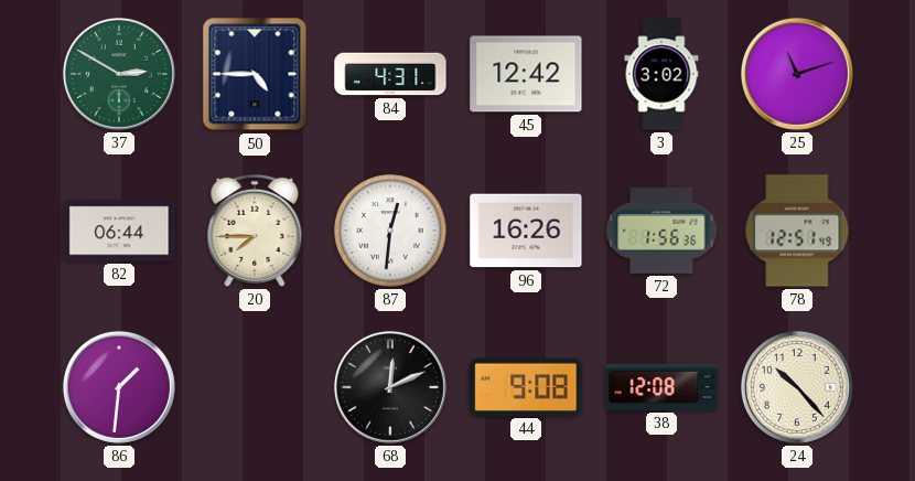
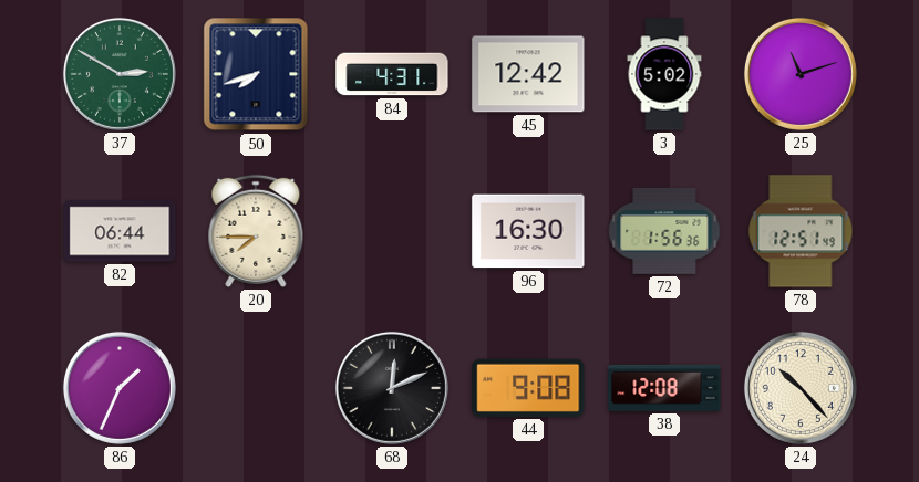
50: 4:45 -> 7:42 (256, 74)
3: 3:02 -> 5:02 (664, 74)
87: 12:31 -> none (390, 231)
96: 16:26 -> 16:30 (528, 231)
86: 1:31 -> 1:34 (120, 388)
